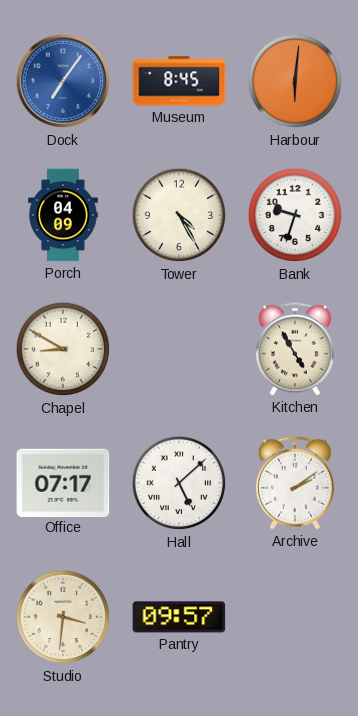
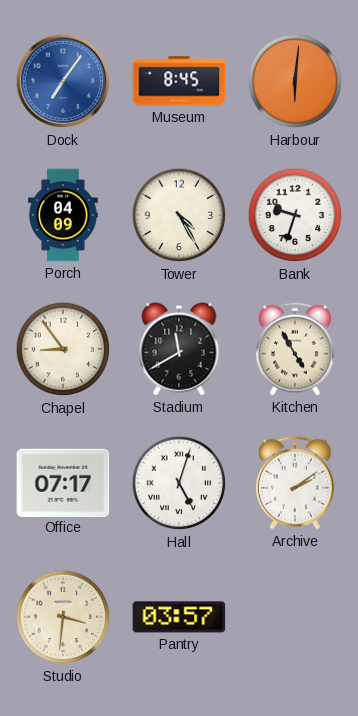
Chapel: 8:50 -> 8:54 (63, 349)
Stadium: none -> 11:40 (179, 349)
Hall: 5:08 -> 5:03 (179, 483)
Pantry: 09:57 -> 03:57 (179, 617)
